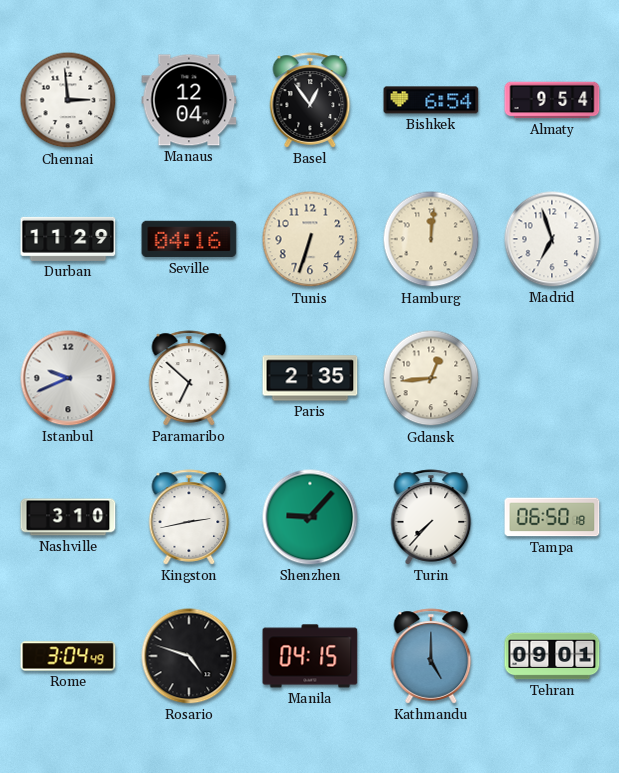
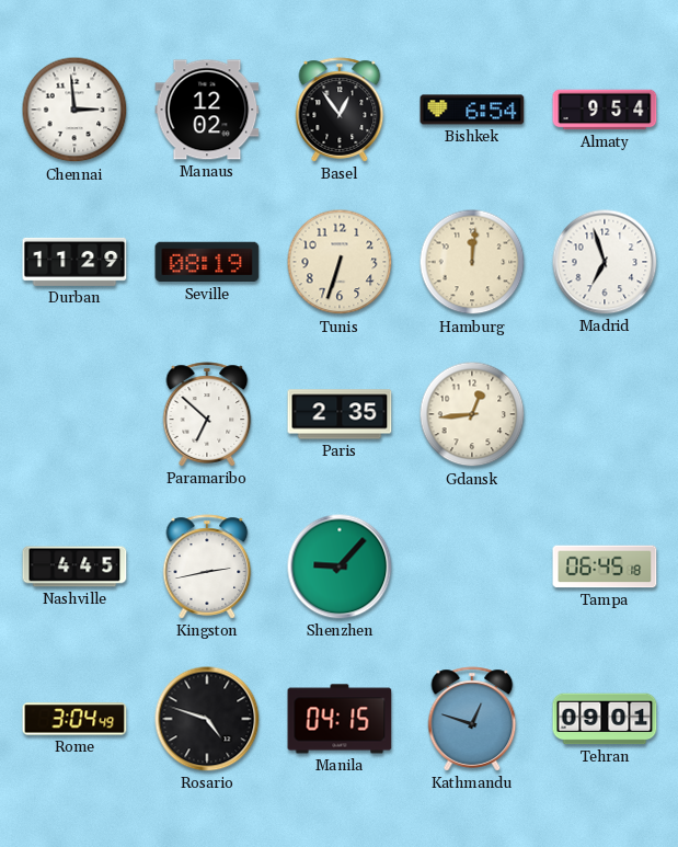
Manaus: 12:04 -> 12:02 (207, 110)
Seville: 04:16 -> 08:19 (207, 262)
Istanbul: 9:41 -> none (68, 378)
Nashville: 3:10 -> 4:45 (74, 566)
Turin: 7:37 -> none (431, 517)
Tampa: 06:50 -> 06:45 (605, 566)
Kathmandu: 5:00 -> 12:48 (472, 719)
